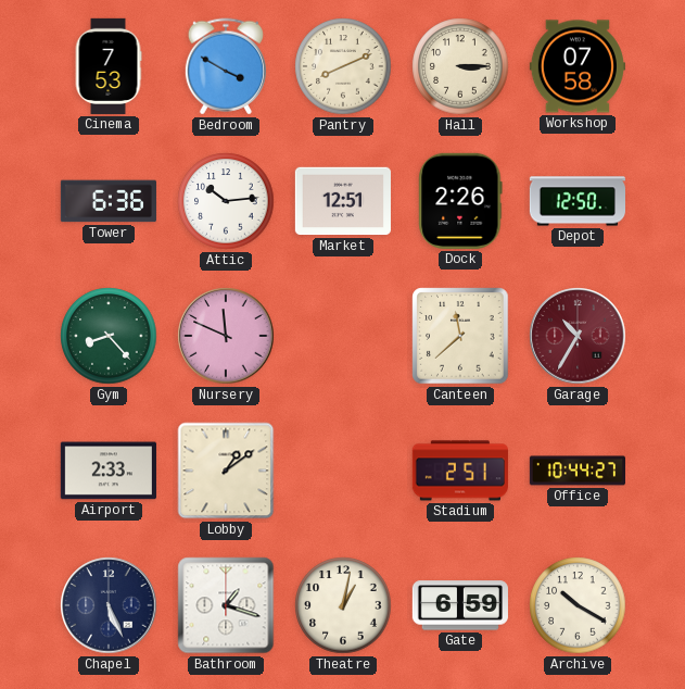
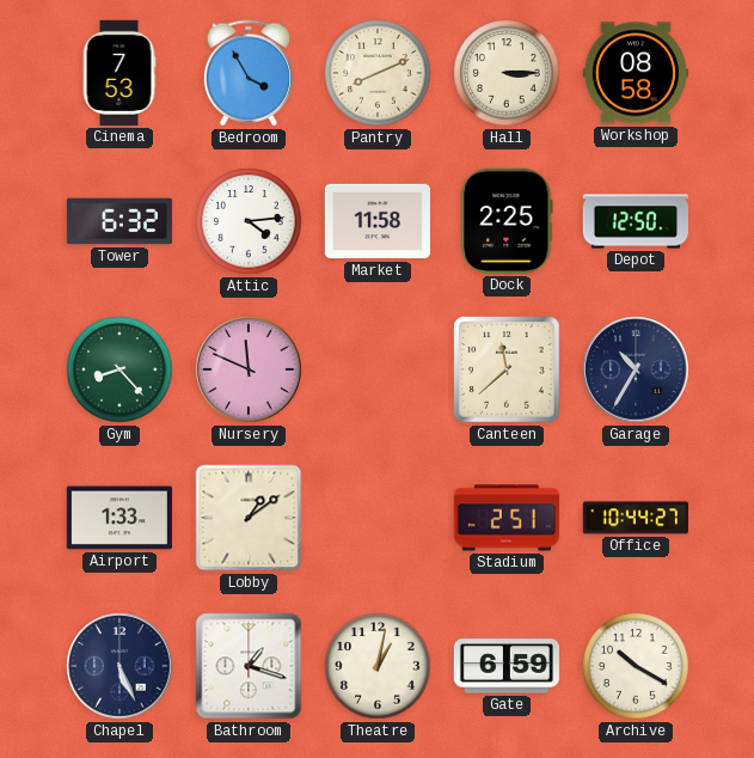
Bedroom: 3:50 -> 3:55 (249, 73)
Workshop: 07:58 -> 08:58 (636, 73)
Tower: 6:36 -> 6:32 (119, 221)
Attic: 10:14 -> 4:14 (249, 221)
Market: 12:51 -> 11:58 (378, 221)
Dock: 2:26 -> 2:25 (507, 221)
Garage dial: burgundy -> navy (636, 369)
Airport: 2:33 -> 1:33 (119, 518)
